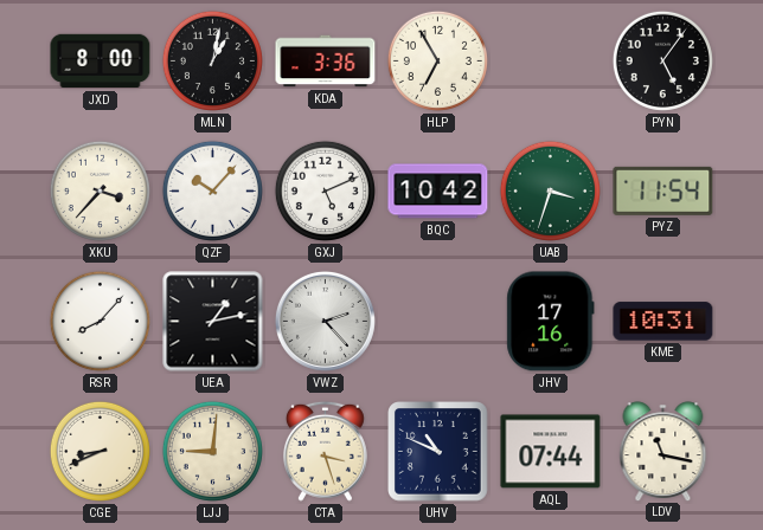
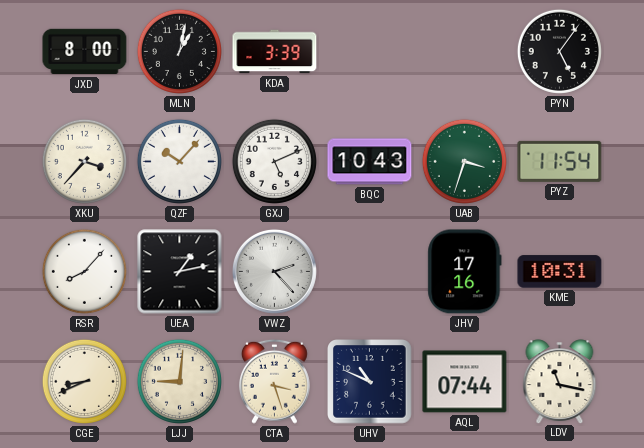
KDA: 3:36 -> 3:39 (275, 52)
HLP: 6:55 -> none (437, 60)
BQC: 10:42 -> 10:43 (370, 162)
